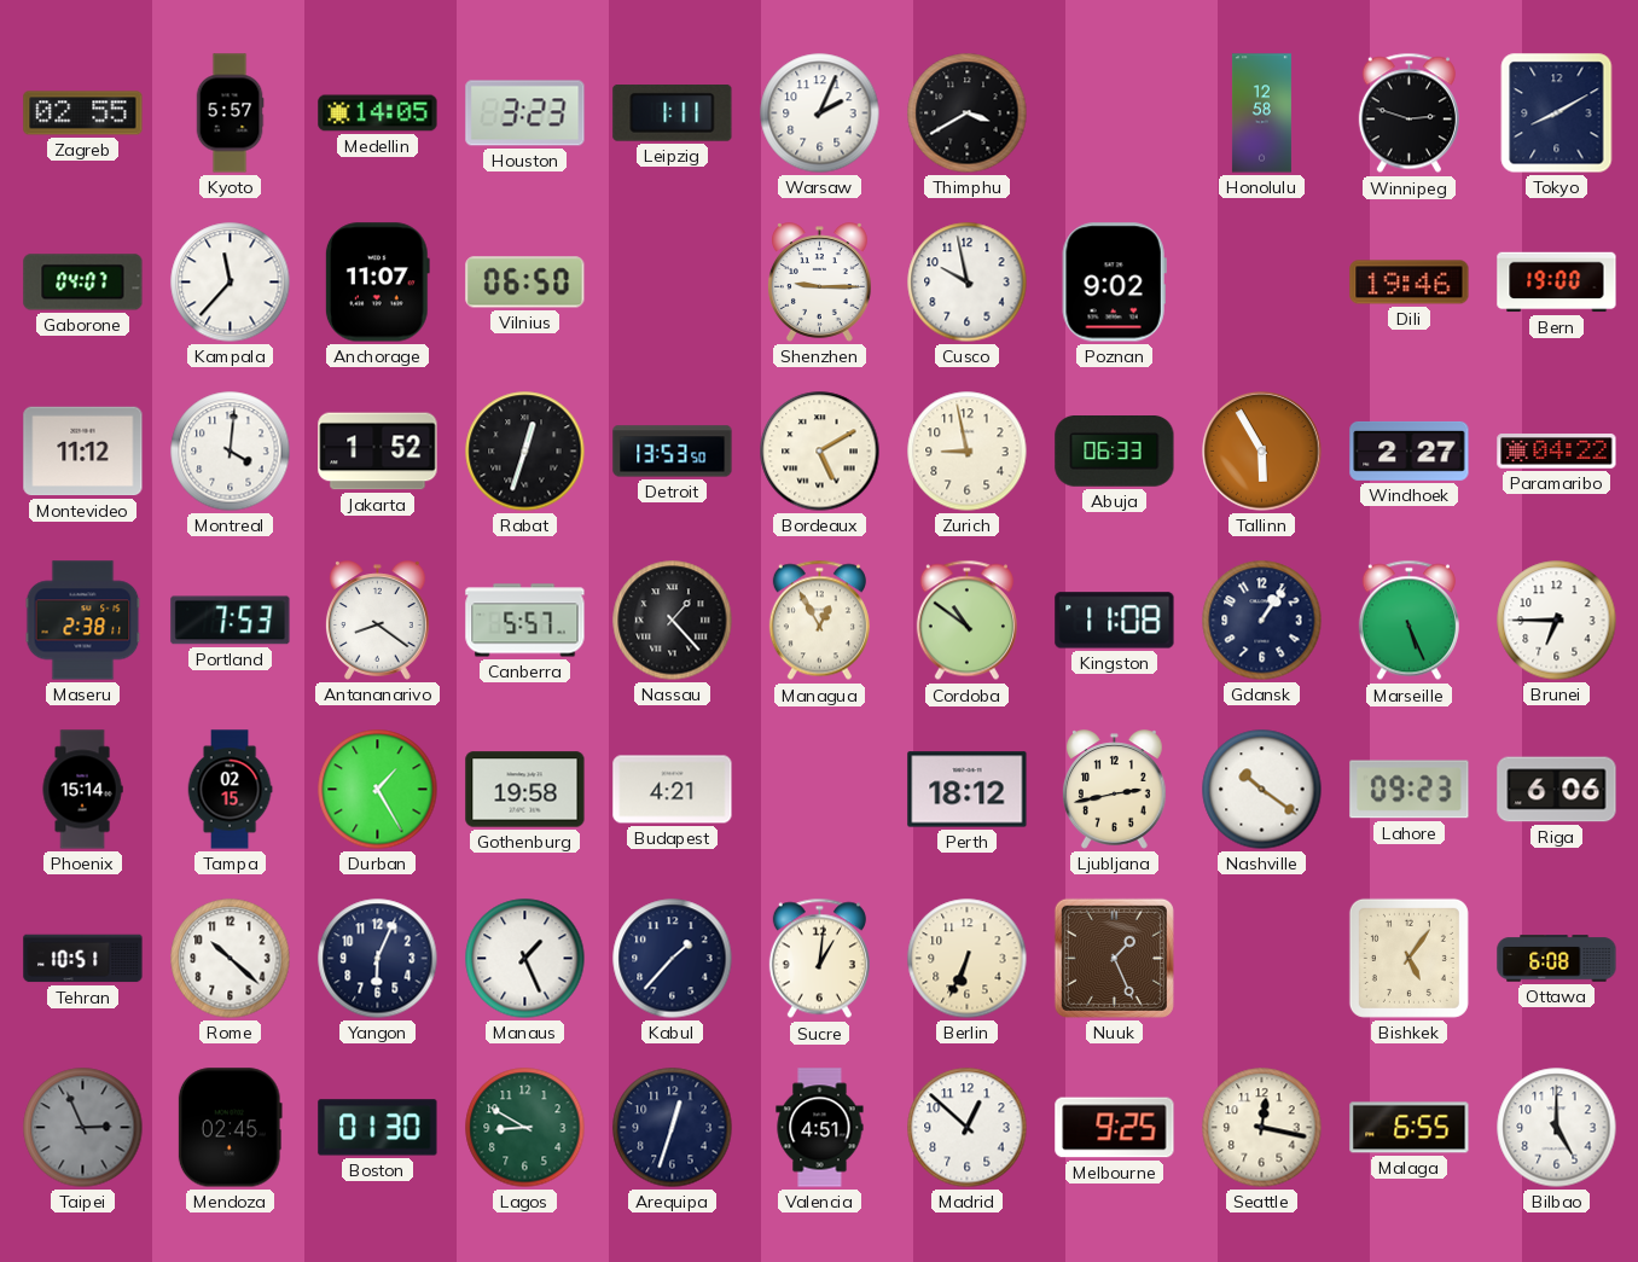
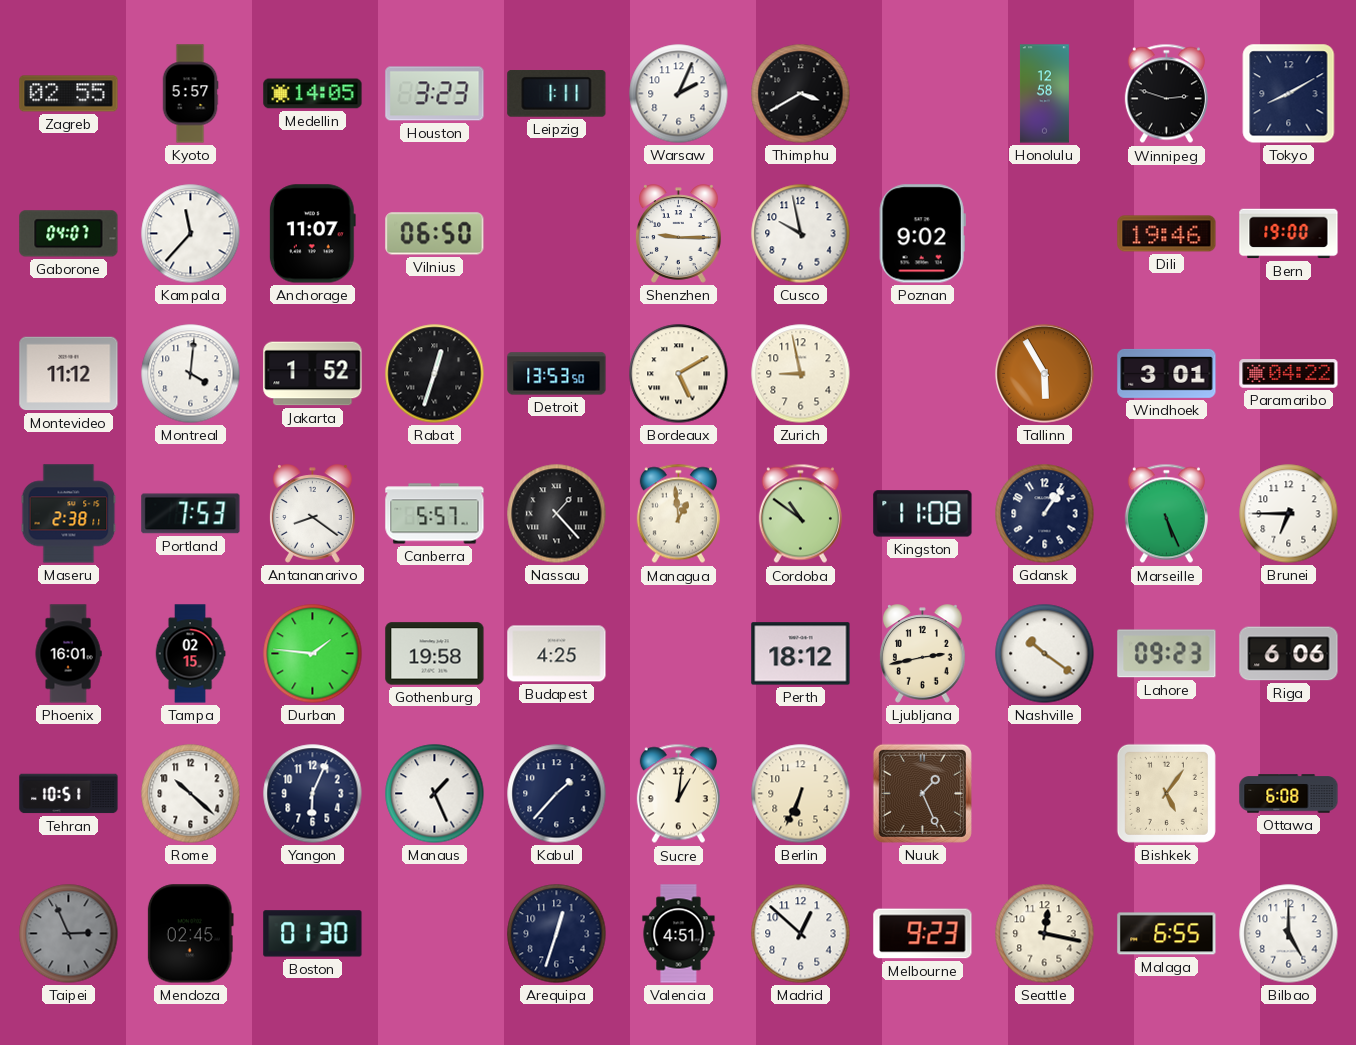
Abuja: 06:33 -> none (1115, 452)
Windhoek: 2:27 -> 3:01 (1167, 373)
Managua: 12:55 -> 12:59 (678, 514)
Phoenix: 15:14 -> 16:01 (68, 654)
Durban: 1:25 -> 1:46 (313, 654)
Budapest: 4:21 -> 4:25 (557, 654)
Lagos: 8:50 -> none (525, 1128)
Melbourne: 9:25 -> 9:23 (923, 934)
